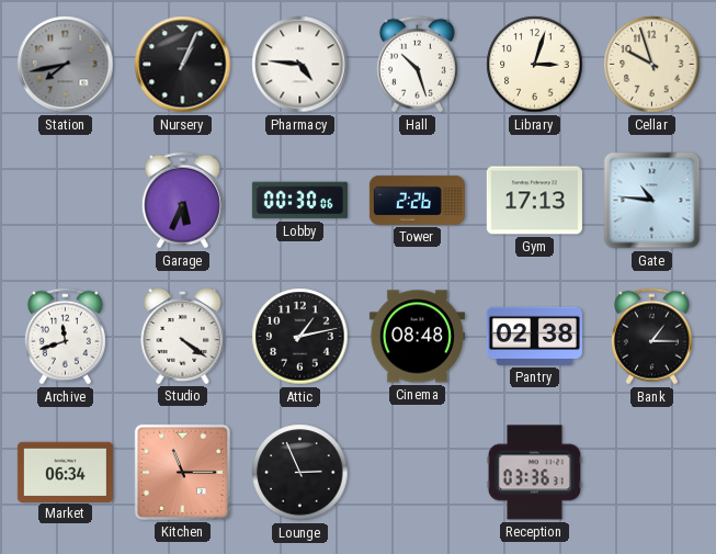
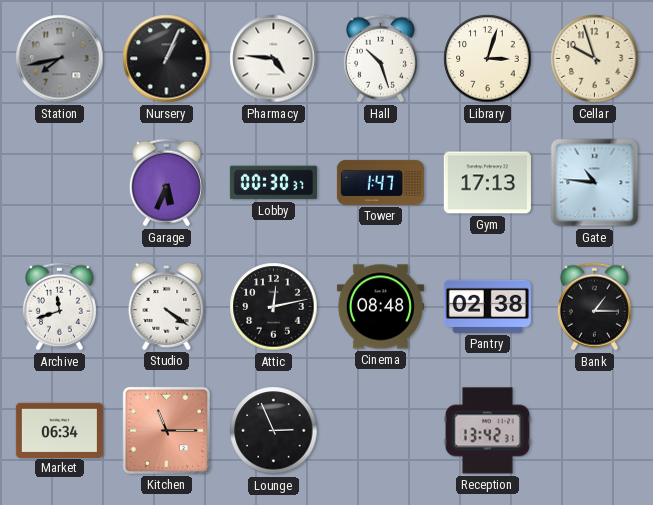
Lobby: 00:30:06 -> 00:30:37 (273, 183)
Tower: 2:26 -> 1:47 (380, 182)
Attic: 1:13 -> 12:13 (274, 307)
Reception: 03:36 -> 13:42 (487, 431)
